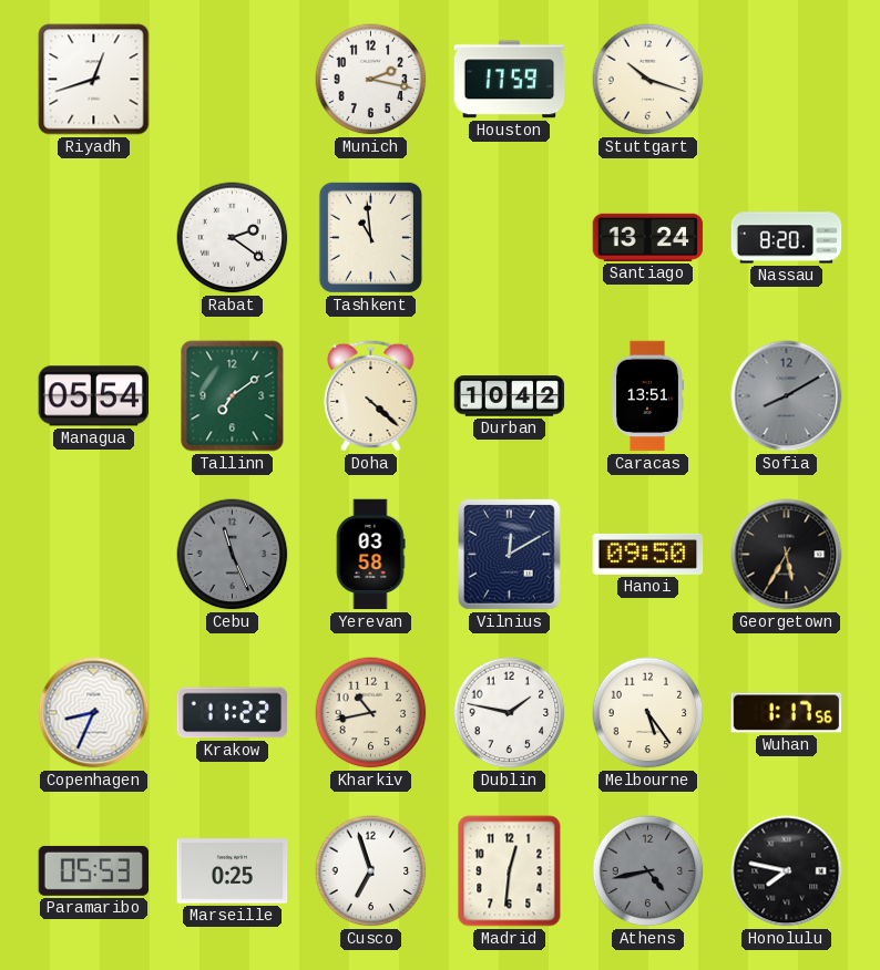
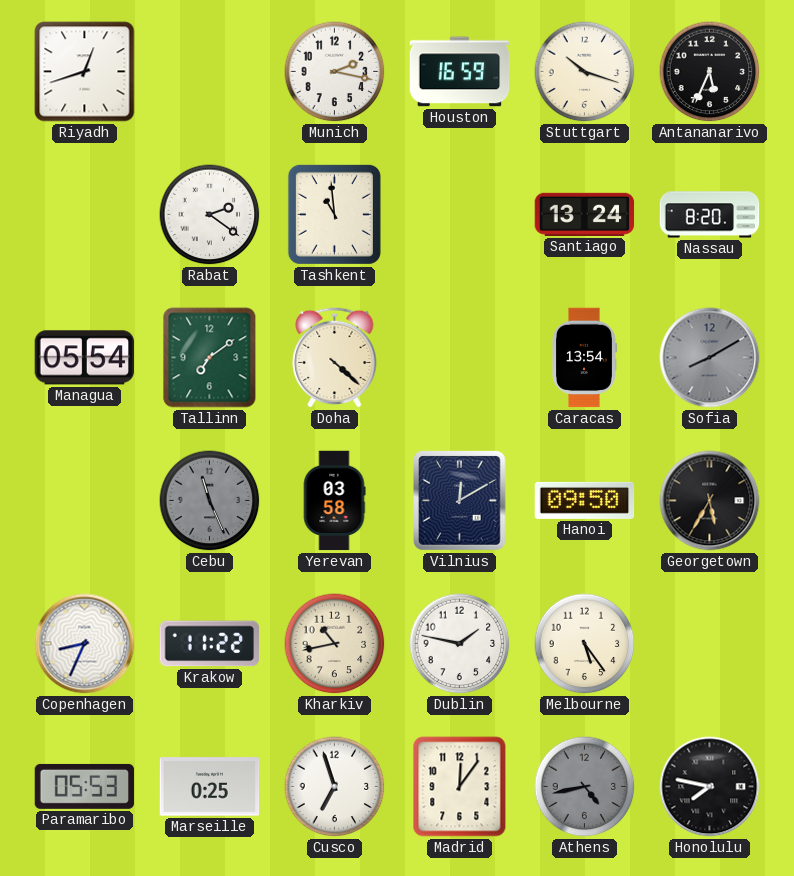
Houston: 17:59 -> 16:59 (460, 72)
Antananarivo: none -> 5:34 (710, 72)
Durban: 10:42 -> none (510, 396)
Caracas: 13:51 -> 13:54 (585, 358)
Wuhan: 1:17 -> none (787, 713)
Madrid: 12:31 -> 12:06 (460, 787)
